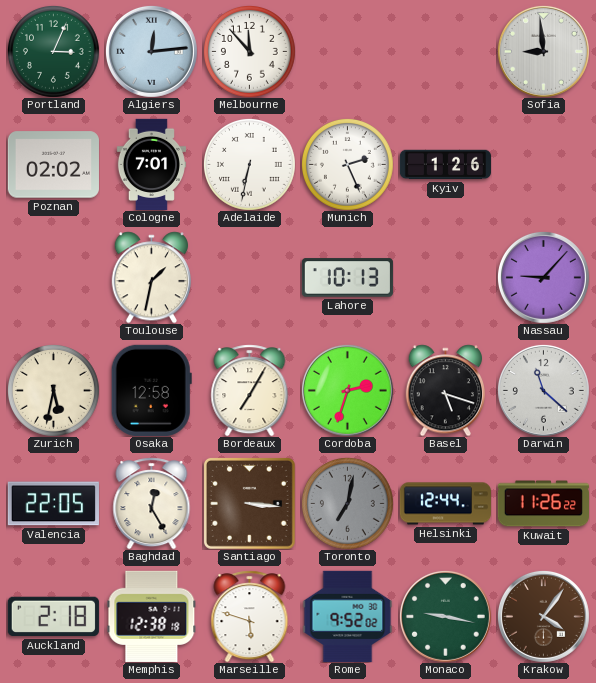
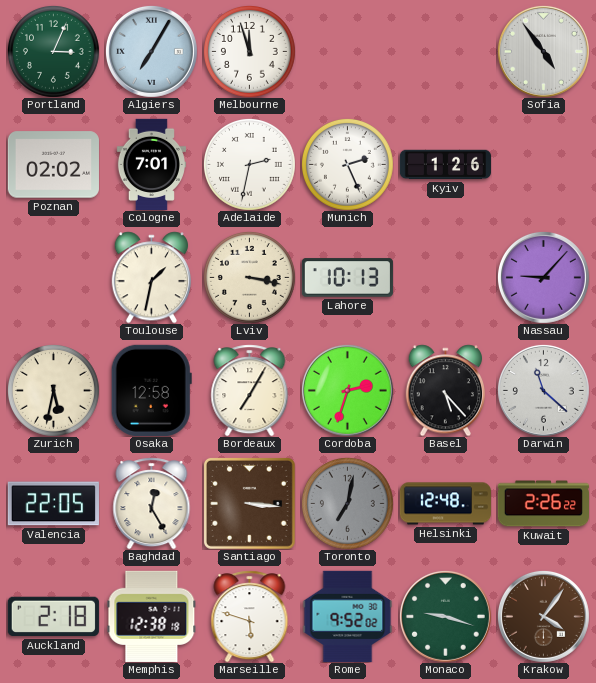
Algiers: 12:14 -> 7:05 (151, 51)
Melbourne: 11:53 -> 11:57 (249, 51)
Sofia: 8:59 -> 4:54 (543, 51)
Adelaide: 6:32 -> 2:32 (249, 164)
Lviv: none -> 3:17 (249, 277)
Basel: 5:18 -> 5:23 (445, 390)
Helsinki: 12:44 -> 12:48 (445, 504)
Kuwait: 11:26 -> 2:26 (543, 504)
Monaco: 9:17 -> 9:18 (445, 616)
